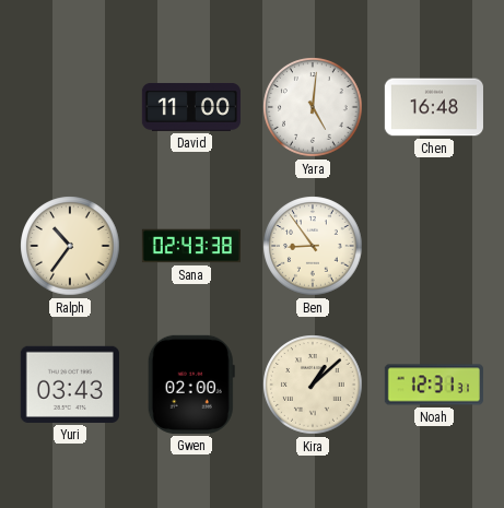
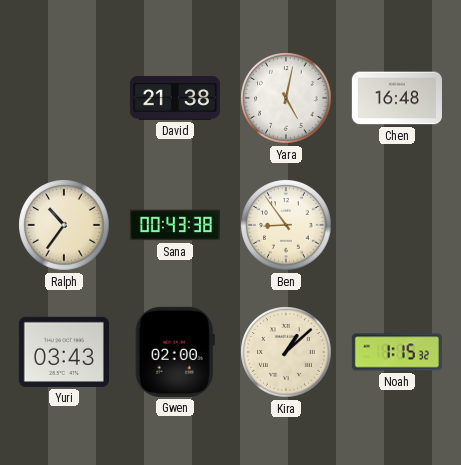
David: 11:00 -> 21:38 (175, 98)
Yara: 5:01 -> 5:02 (286, 98)
Sana: 02:43 -> 00:43 (174, 225)
Noah: 12:31 -> 1:15 (397, 352)
